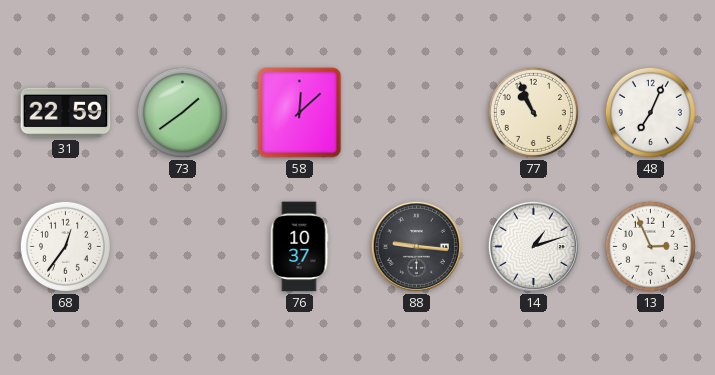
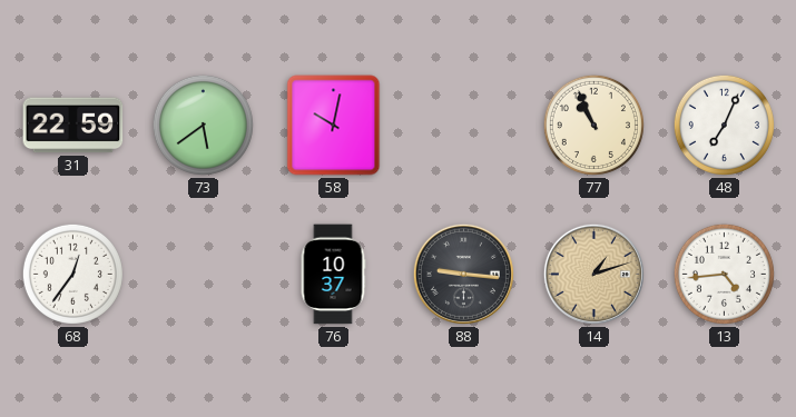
73: 1:39 -> 5:39 (203, 125)
58: 12:08 -> 10:02 (334, 126)
14 dial: white -> champagne (593, 274)
13: 2:56 -> 4:44 (724, 274)
